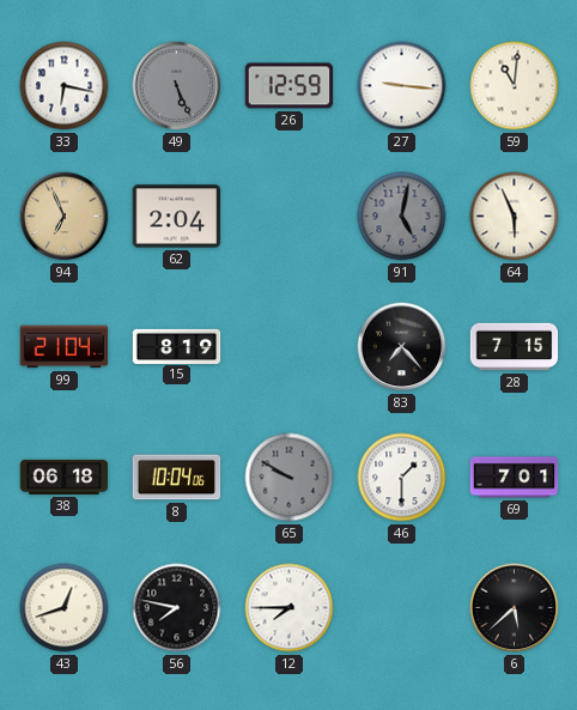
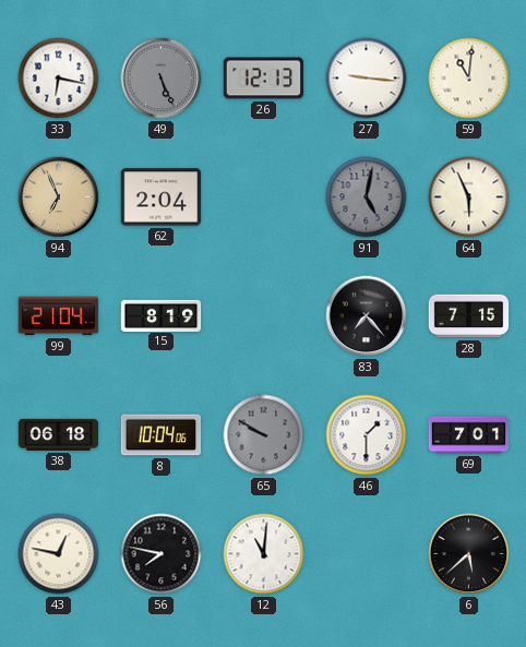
26: 12:59 -> 12:13 (264, 79)
43: 12:42 -> 12:47 (59, 554)
12: 7:45 -> 11:01 (264, 554)
